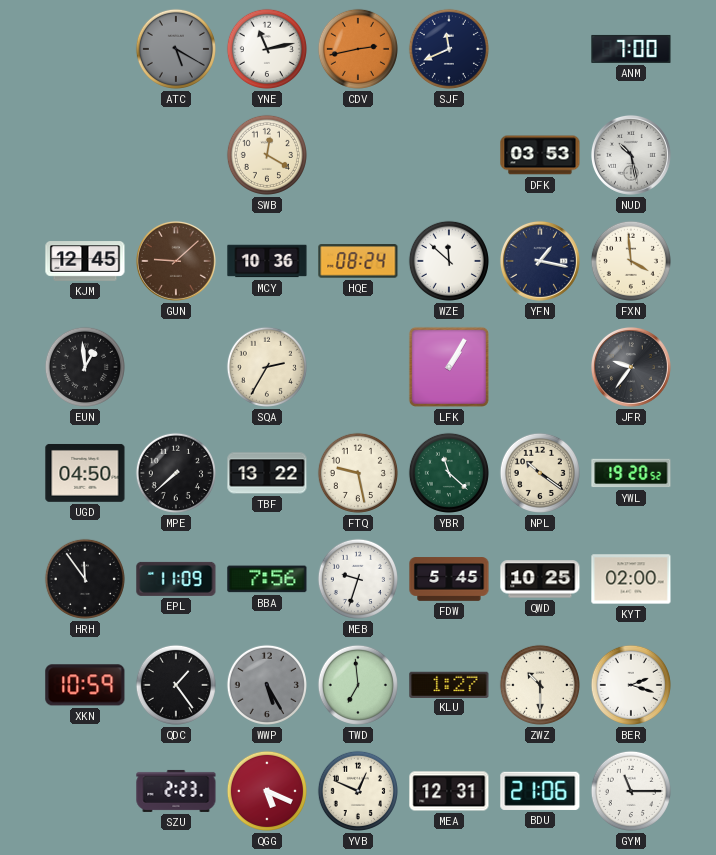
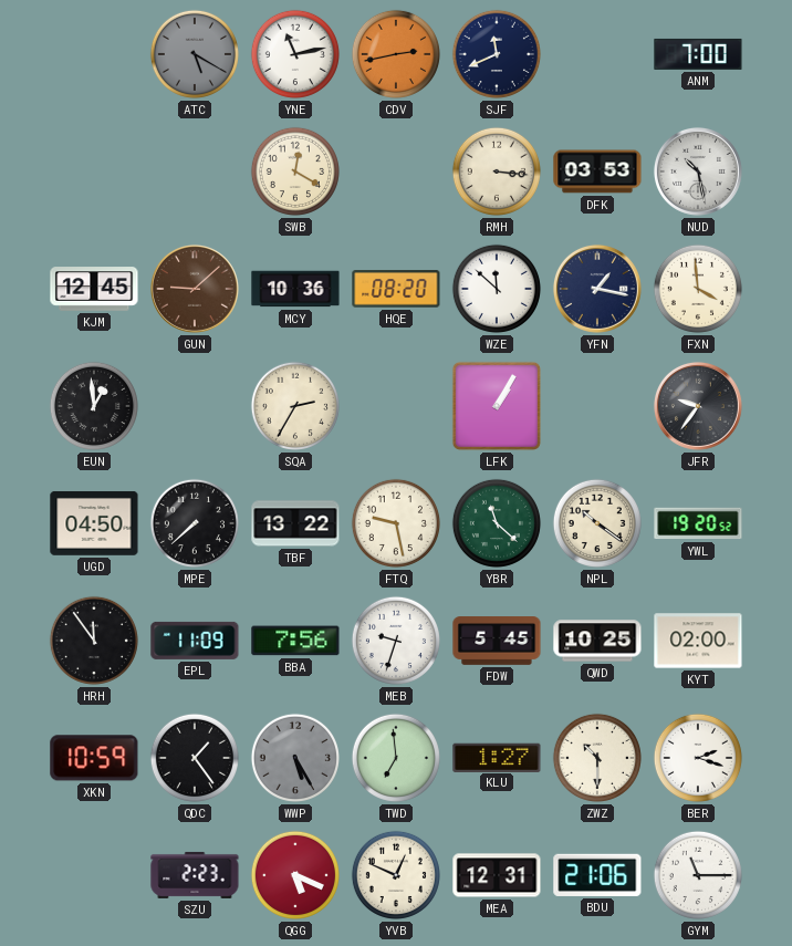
RMH: none -> 3:16 (497, 171)
HQE: 08:24 -> 08:20 (396, 289)
